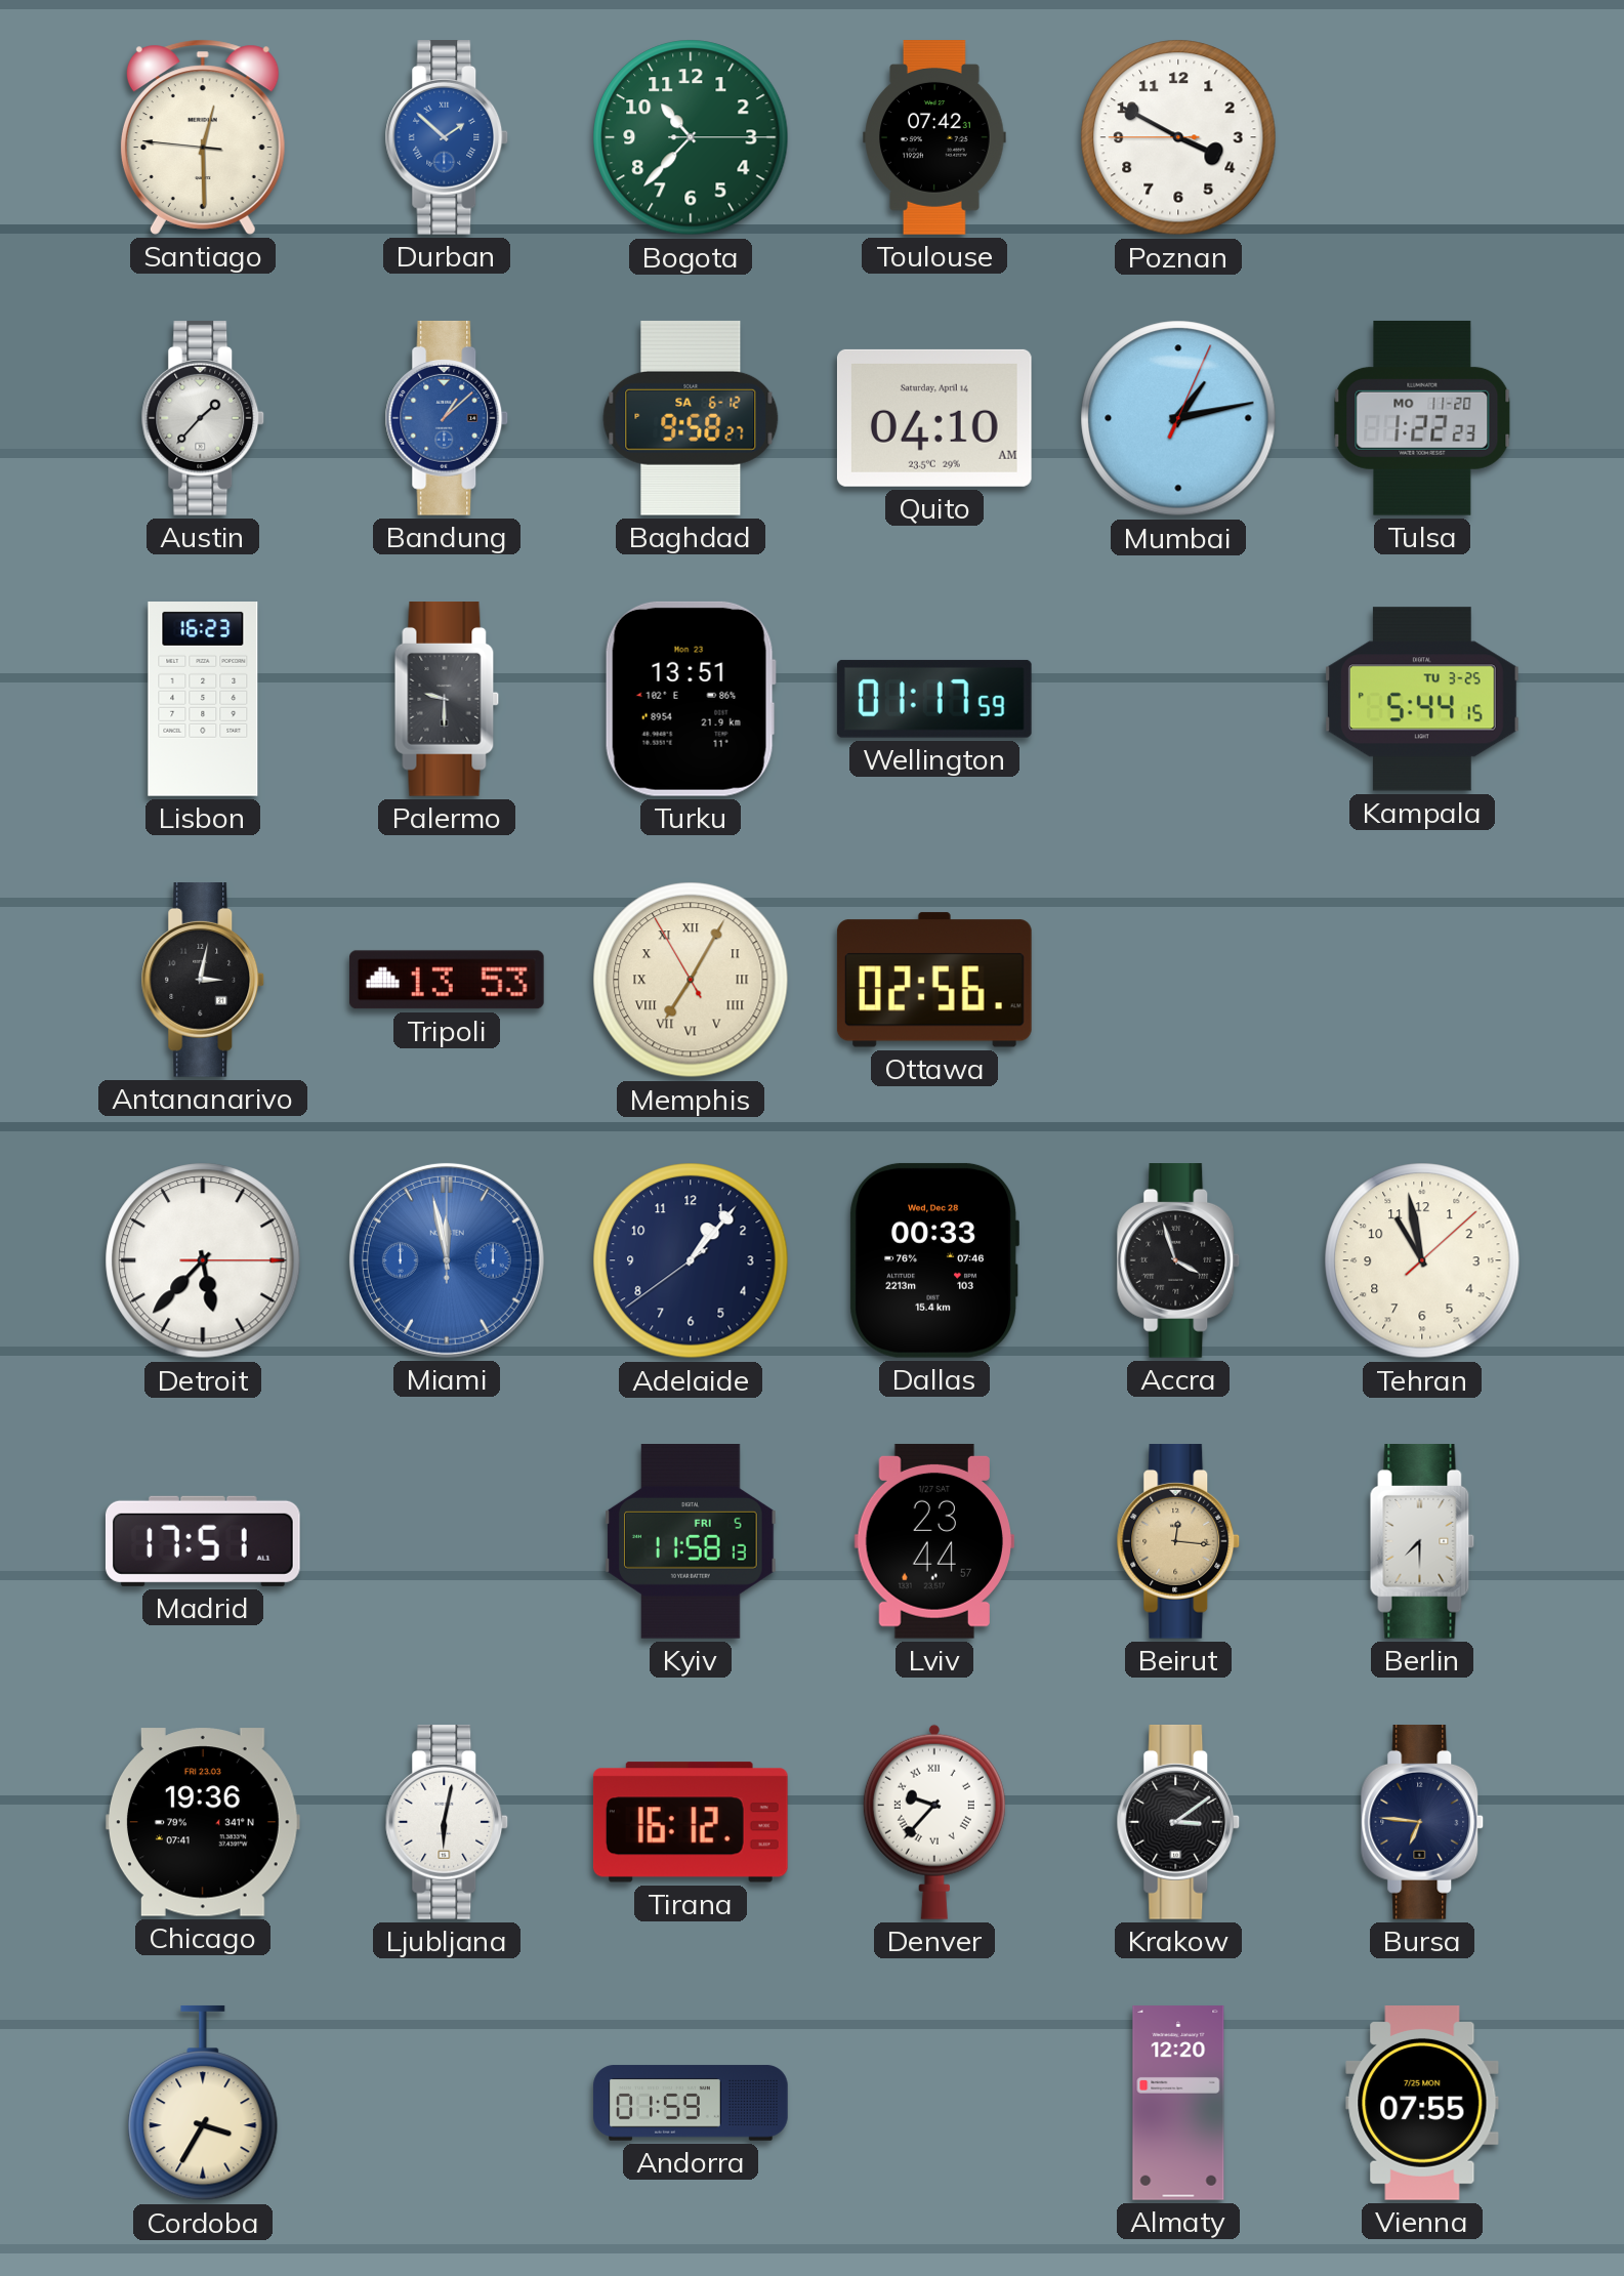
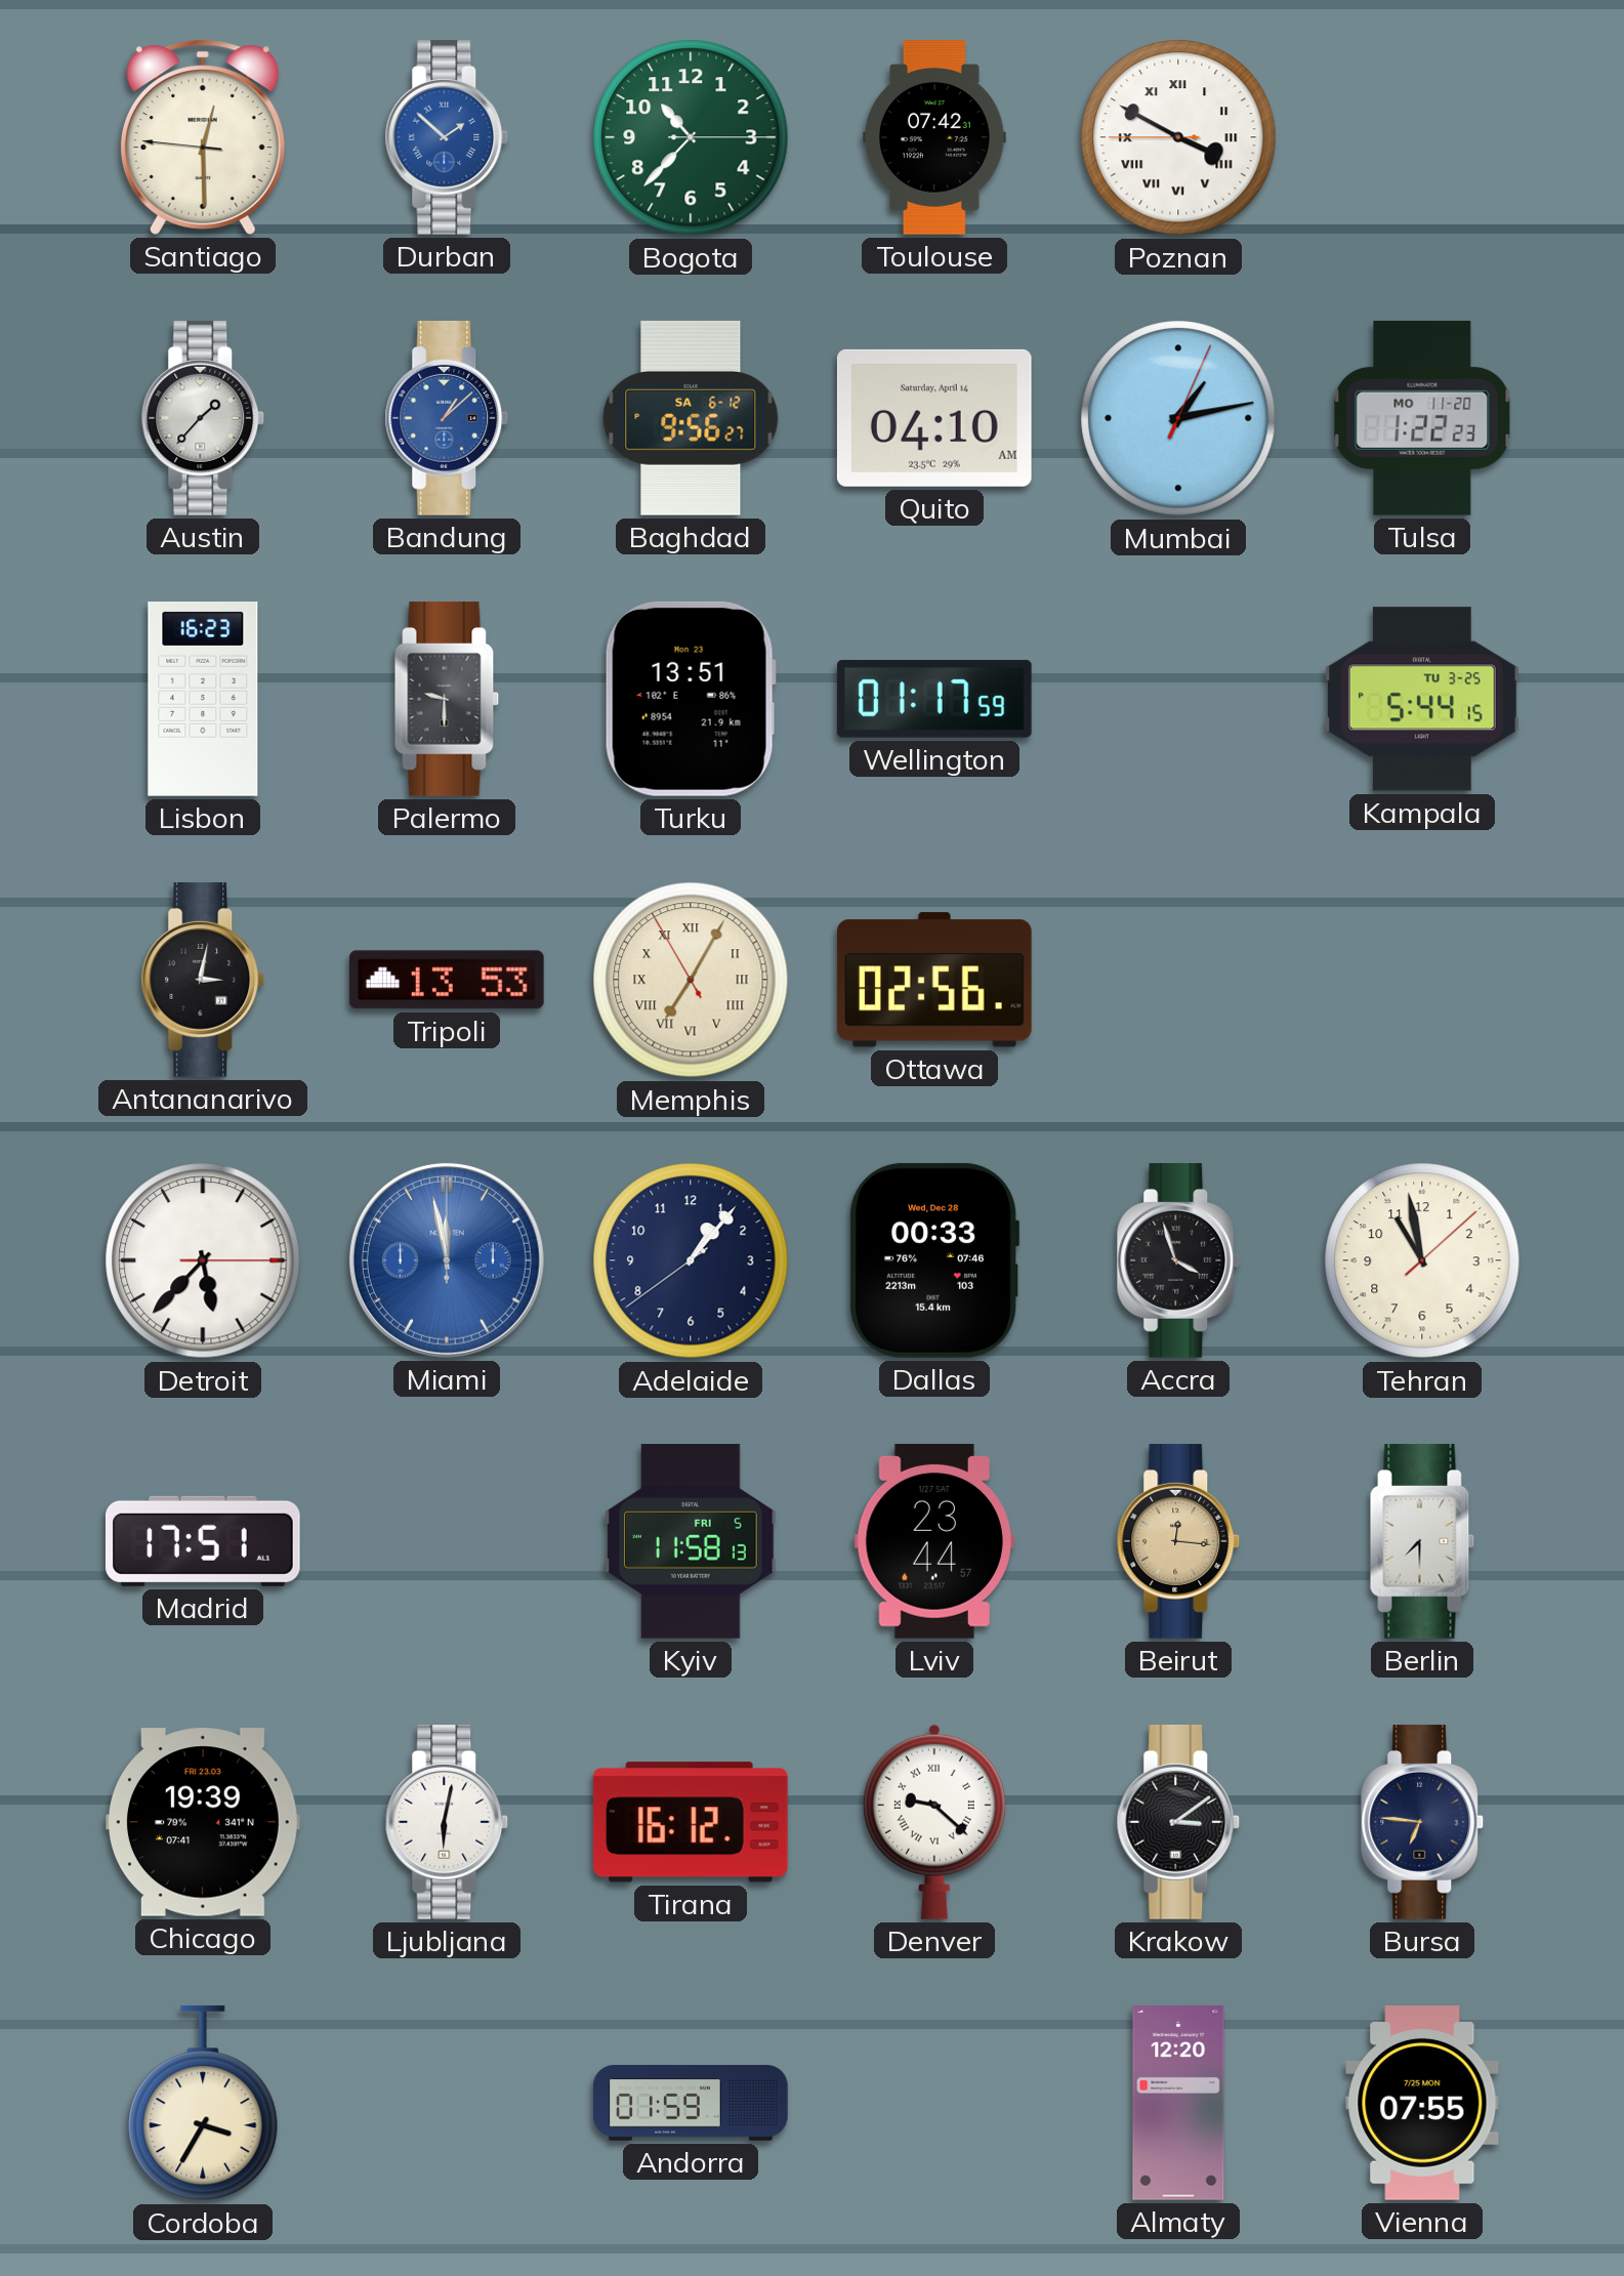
Poznan numerals: Arabic -> Roman (1178, 137)
Baghdad: 9:58 -> 9:56 (691, 418)
Chicago: 19:36 -> 19:39 (203, 1822)
Denver: 9:37 -> 9:22 (934, 1822)
